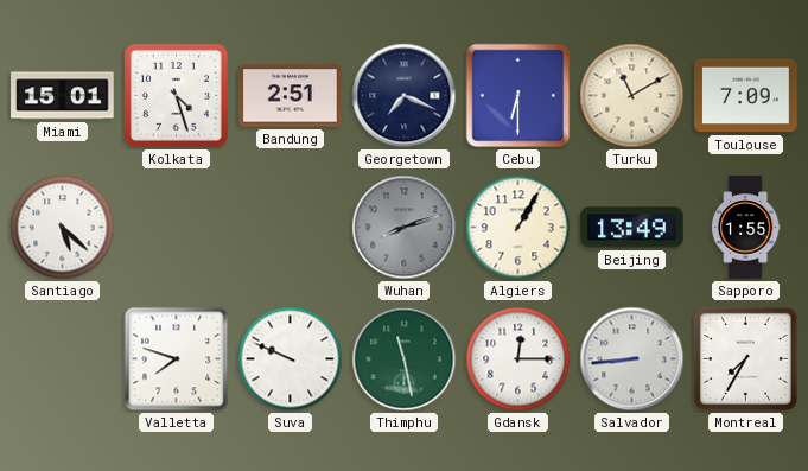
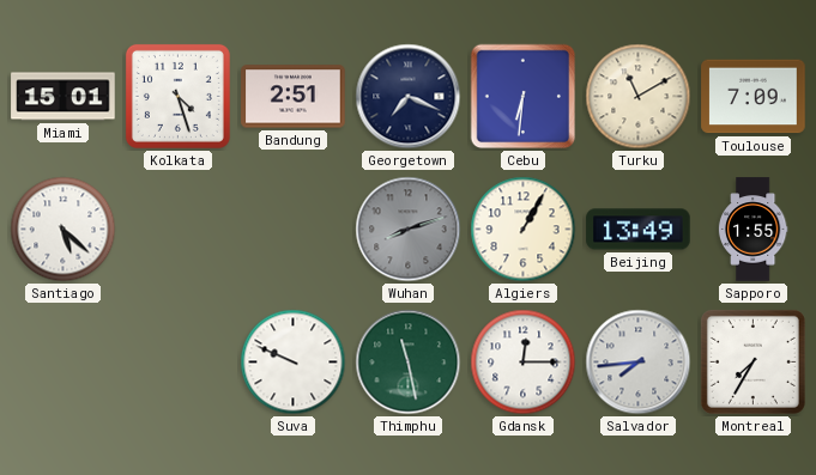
Cebu: 6:30 -> 6:31 (524, 97)
Valletta: 7:48 -> none (177, 359)
Salvador: 8:44 -> 7:44 (639, 363)
